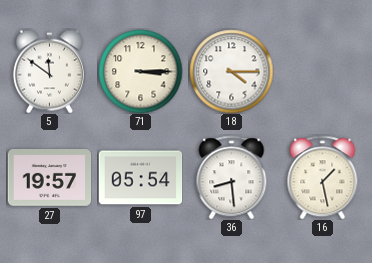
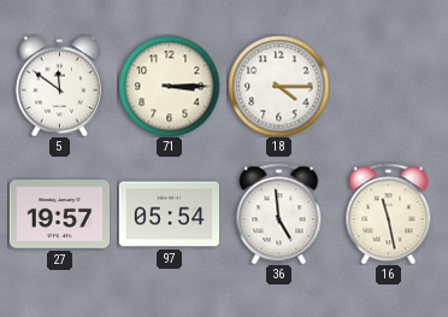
36: 8:29 -> 4:59 (279, 213)
16: 1:28 -> 11:28 (389, 213)
